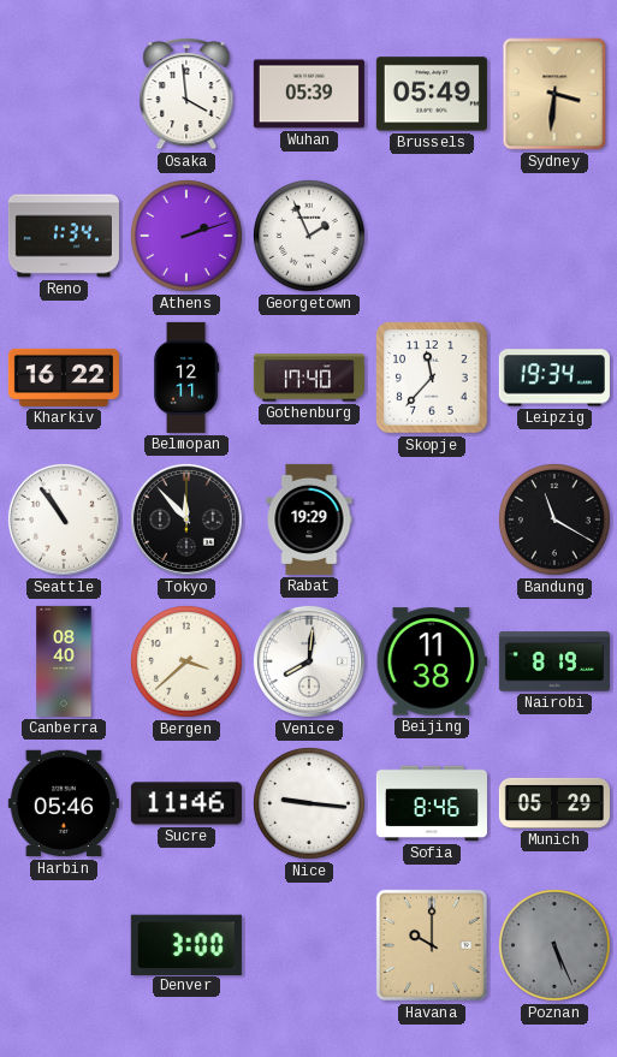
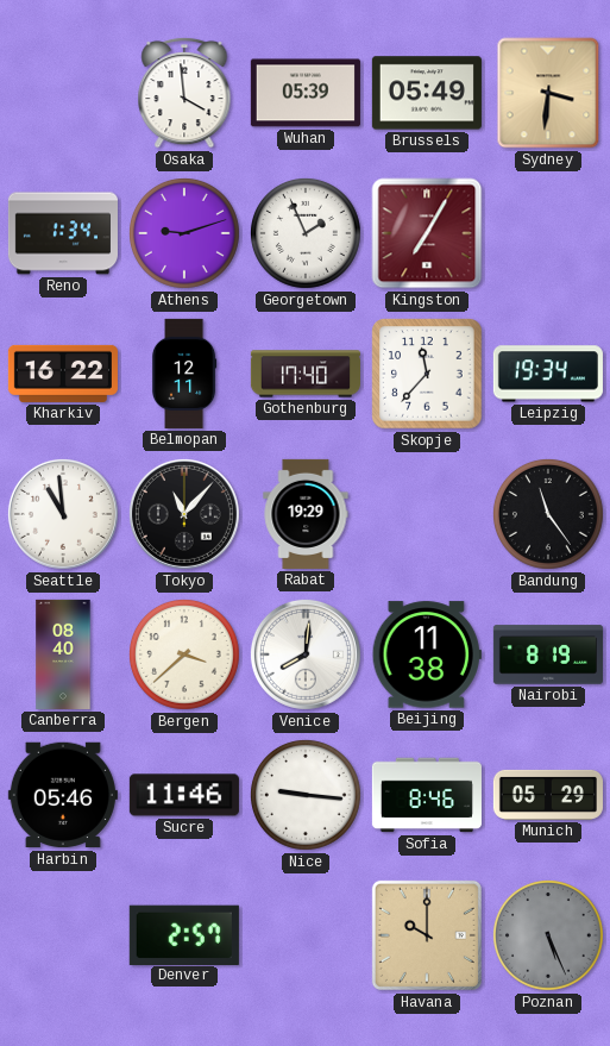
Athens: 2:12 -> 9:12 (184, 233)
Kingston: none -> 7:05 (427, 233)
Seattle: 10:54 -> 10:59 (63, 514)
Tokyo: 11:53 -> 11:07 (184, 514)
Bandung: 11:20 -> 11:24 (548, 514)
Denver: 3:00 -> 2:57 (184, 934)
